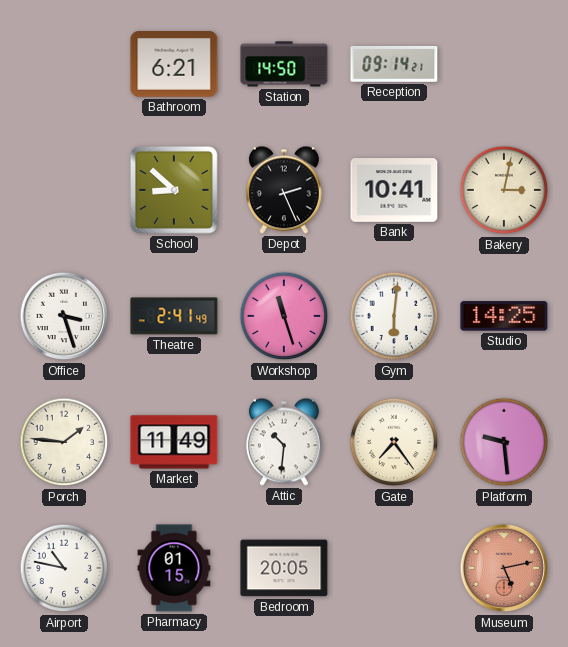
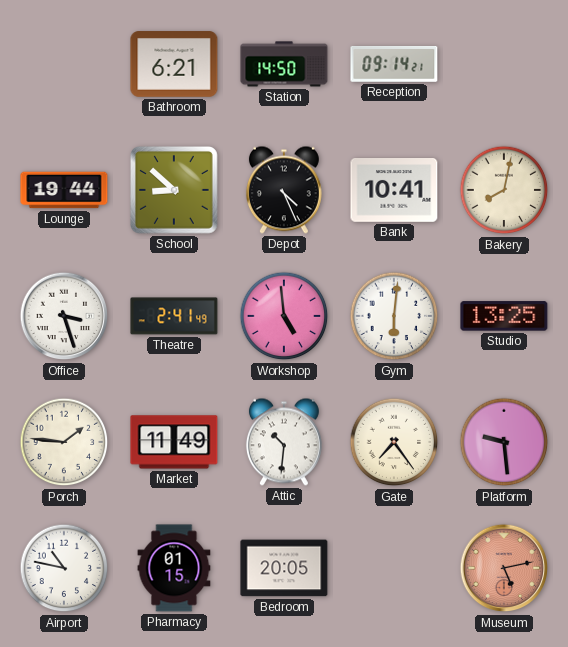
Lounge: none -> 19:44 (64, 190)
Depot: 2:26 -> 4:26 (284, 190)
Bakery: 3:02 -> 8:02 (504, 190)
Workshop: 11:27 -> 4:59 (284, 316)
Studio: 14:25 -> 13:25 (504, 316)
